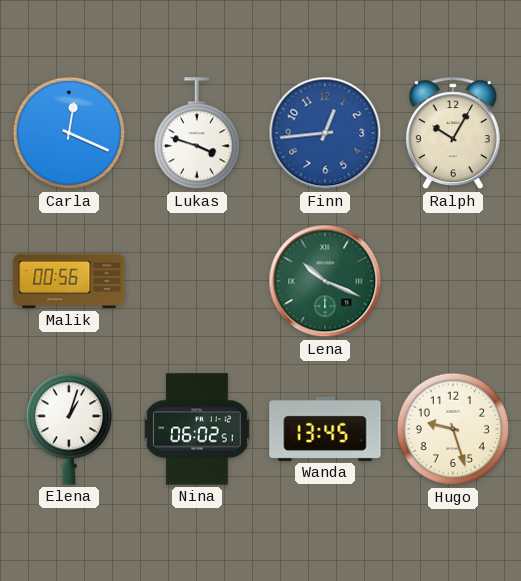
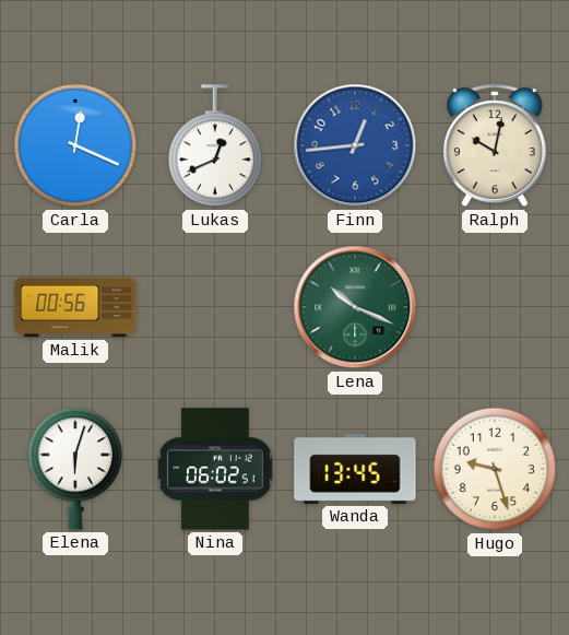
Lukas: 3:48 -> 12:41 (214, 146)
Ralph: 10:05 -> 10:02 (495, 146)
Elena: 1:03 -> 6:03 (74, 469)
